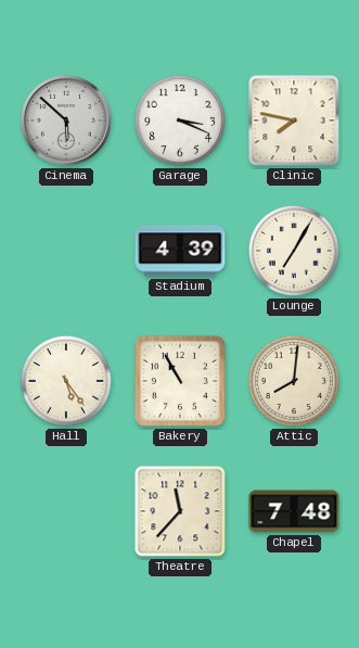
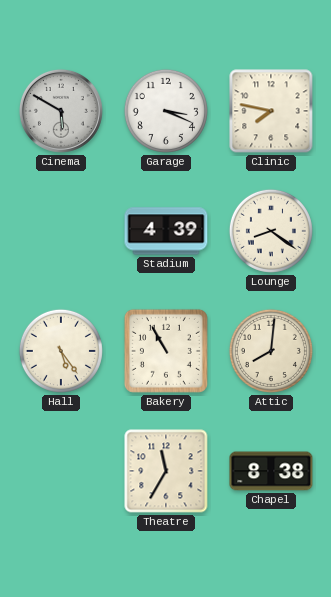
Cinema: 5:52 -> 5:50 (61, 111)
Lounge: 7:05 -> 8:21 (271, 231)
Theatre: 11:37 -> 11:35 (166, 471)
Chapel: 7:48 -> 8:38 (271, 471)
